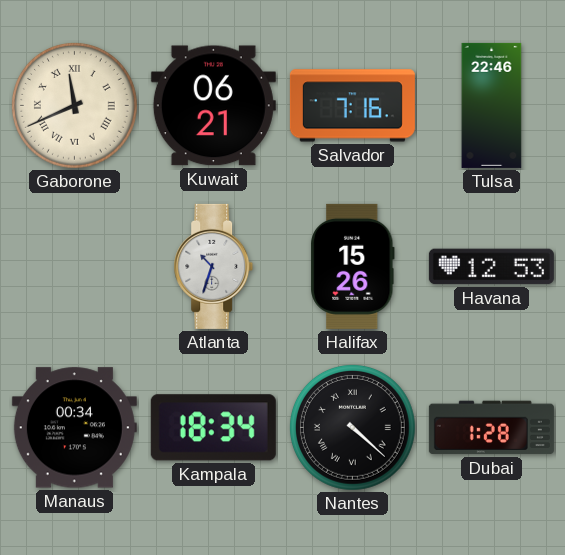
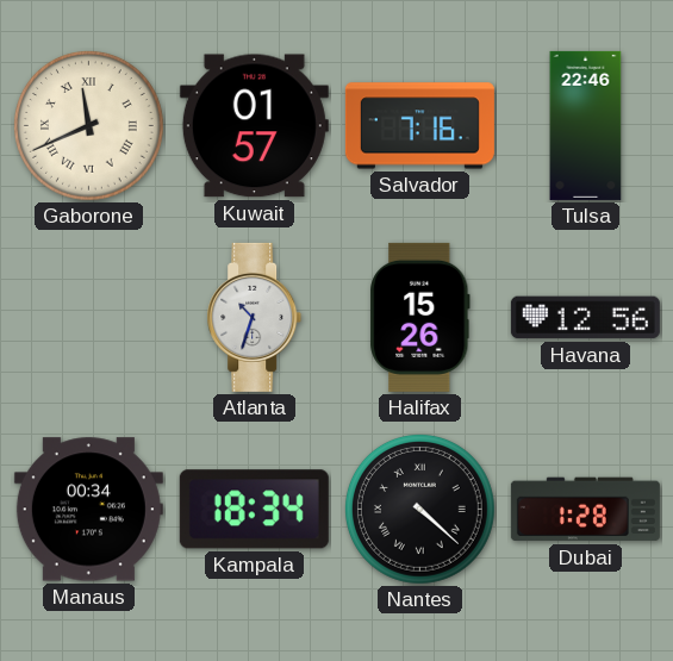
Kuwait: 06:21 -> 01:57 (254, 126)
Havana: 12:53 -> 12:56 (585, 318)
